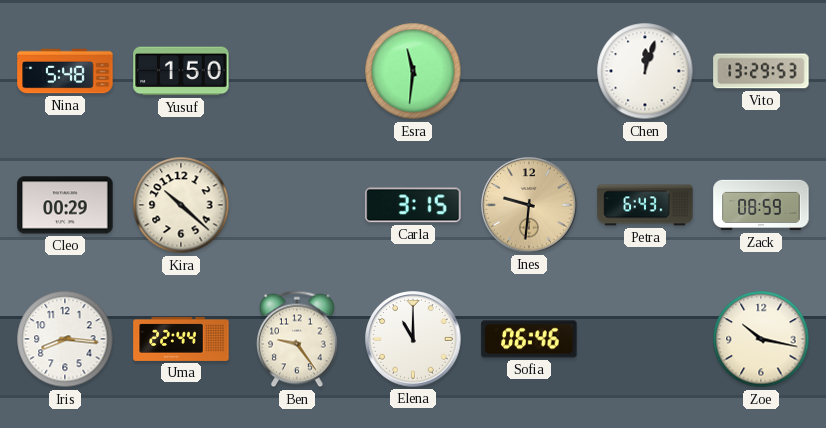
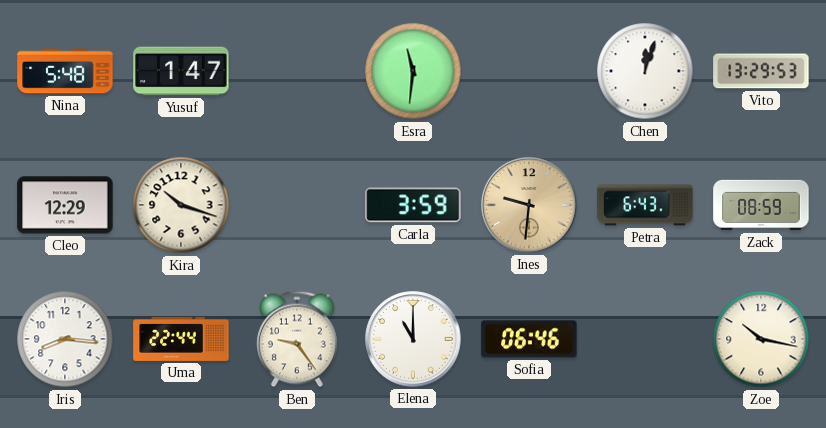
Yusuf: 1:50 -> 1:47 (181, 71)
Cleo: 00:29 -> 12:29 (65, 205)
Kira: 10:22 -> 10:18 (181, 205)
Carla: 3:15 -> 3:59 (413, 205)
